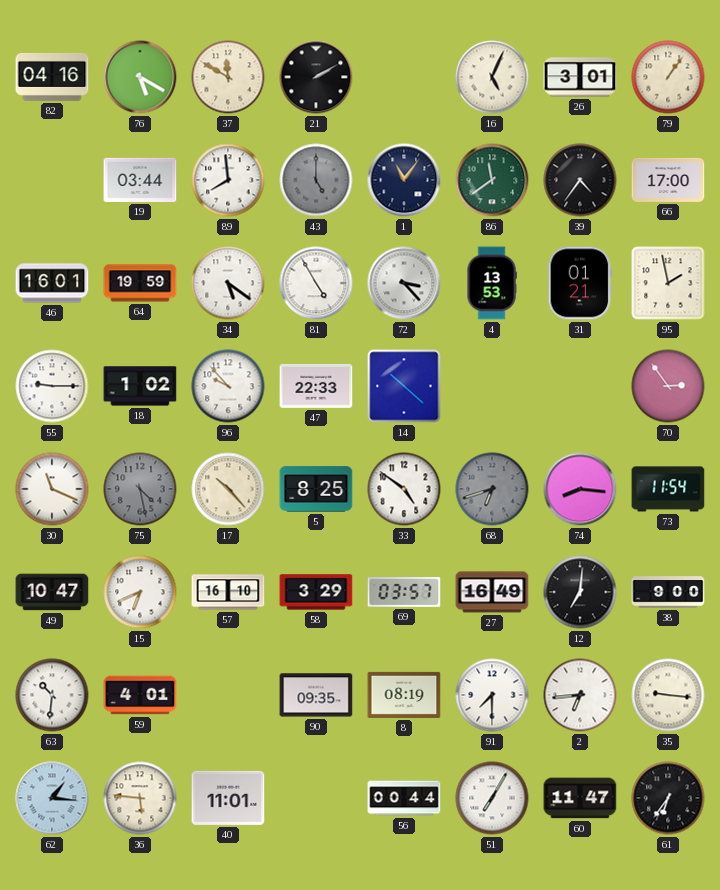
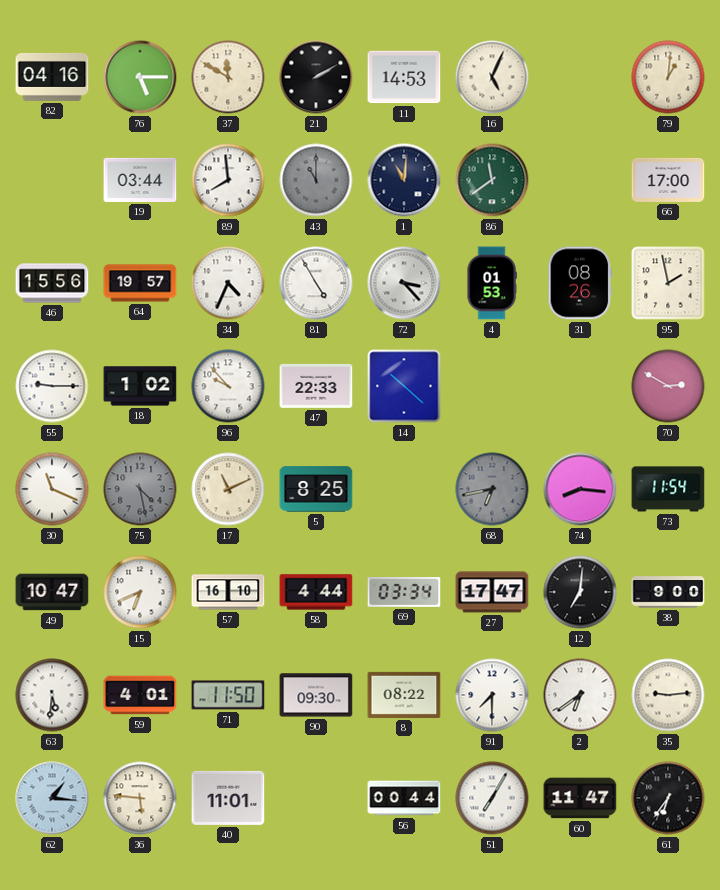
76: 5:20 -> 5:15 (140, 77)
11: none -> 14:53 (404, 77)
26: 3:01 -> none (580, 77)
79: 1:06 -> 1:01 (668, 77)
43: 5:00 -> 11:00 (316, 180)
1: 11:06 -> 11:01 (404, 180)
39: 4:36 -> none (580, 180)
46: 16:01 -> 15:56 (52, 283)
64: 19:59 -> 19:57 (140, 283)
34: 5:21 -> 4:34 (228, 283)
4: 13:53 -> 01:53 (492, 283)
31: 01:21 -> 08:26 (580, 283)
70: 2:54 -> 2:50 (668, 386)
17: 10:23 -> 11:11 (228, 489)
33: 4:51 -> none (404, 489)
68: 6:42 -> 6:43 (492, 489)
58: 3:29 -> 4:44 (316, 592)
69: 03:57 -> 03:34 (404, 592)
27: 16:49 -> 17:47 (492, 592)
63: 10:31 -> 5:31 (52, 695)
71: none -> 11:50 (228, 695)
90: 09:35 -> 09:30 (316, 695)
8: 08:19 -> 08:22 (404, 695)
2: 6:44 -> 6:39 (580, 695)
35: 9:16 -> 9:14 (668, 695)
